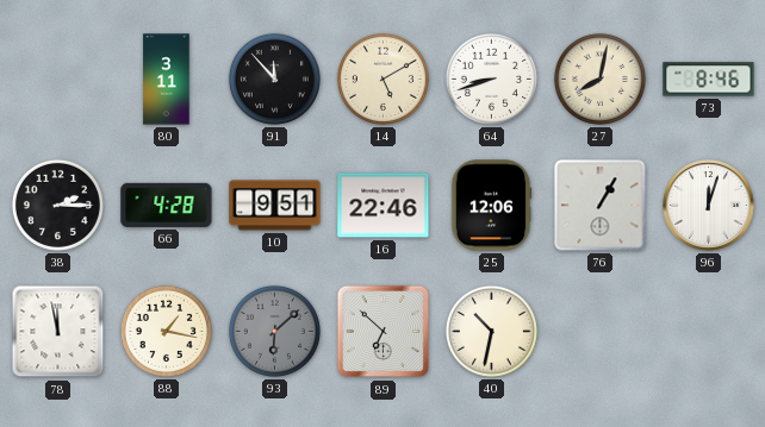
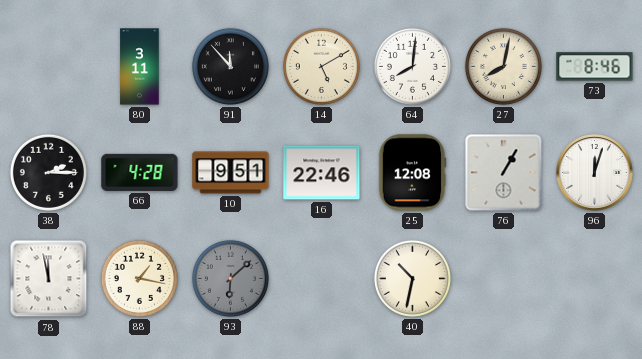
64: 8:42 -> 8:01 (412, 66)
25: 12:06 -> 12:08 (412, 173)
89: 6:52 -> none (384, 332)
